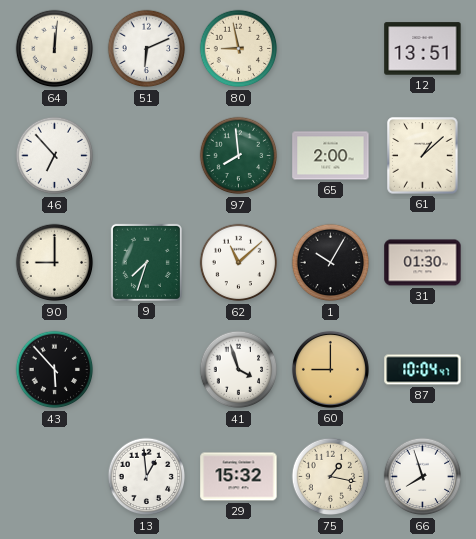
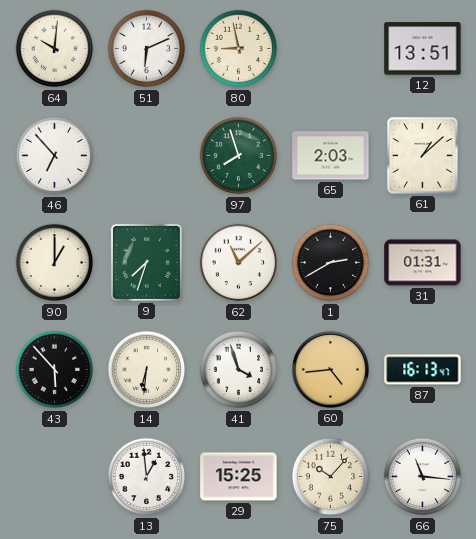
64: 12:01 -> 10:01 (55, 49)
97: 7:59 -> 7:57 (239, 156)
65: 2:00 -> 2:03 (331, 156)
90: 9:00 -> 1:00 (55, 263)
1: 10:05 -> 2:40 (331, 263)
31: 01:30 -> 01:31 (423, 263)
14: none -> 6:31 (147, 370)
60: 9:00 -> 4:44 (330, 369)
87: 10:04 -> 16:13 (423, 370)
29: 15:32 -> 15:25 (239, 477)
75: 1:17 -> 10:07 (331, 477)
66: 7:57 -> 11:16 (423, 477)
